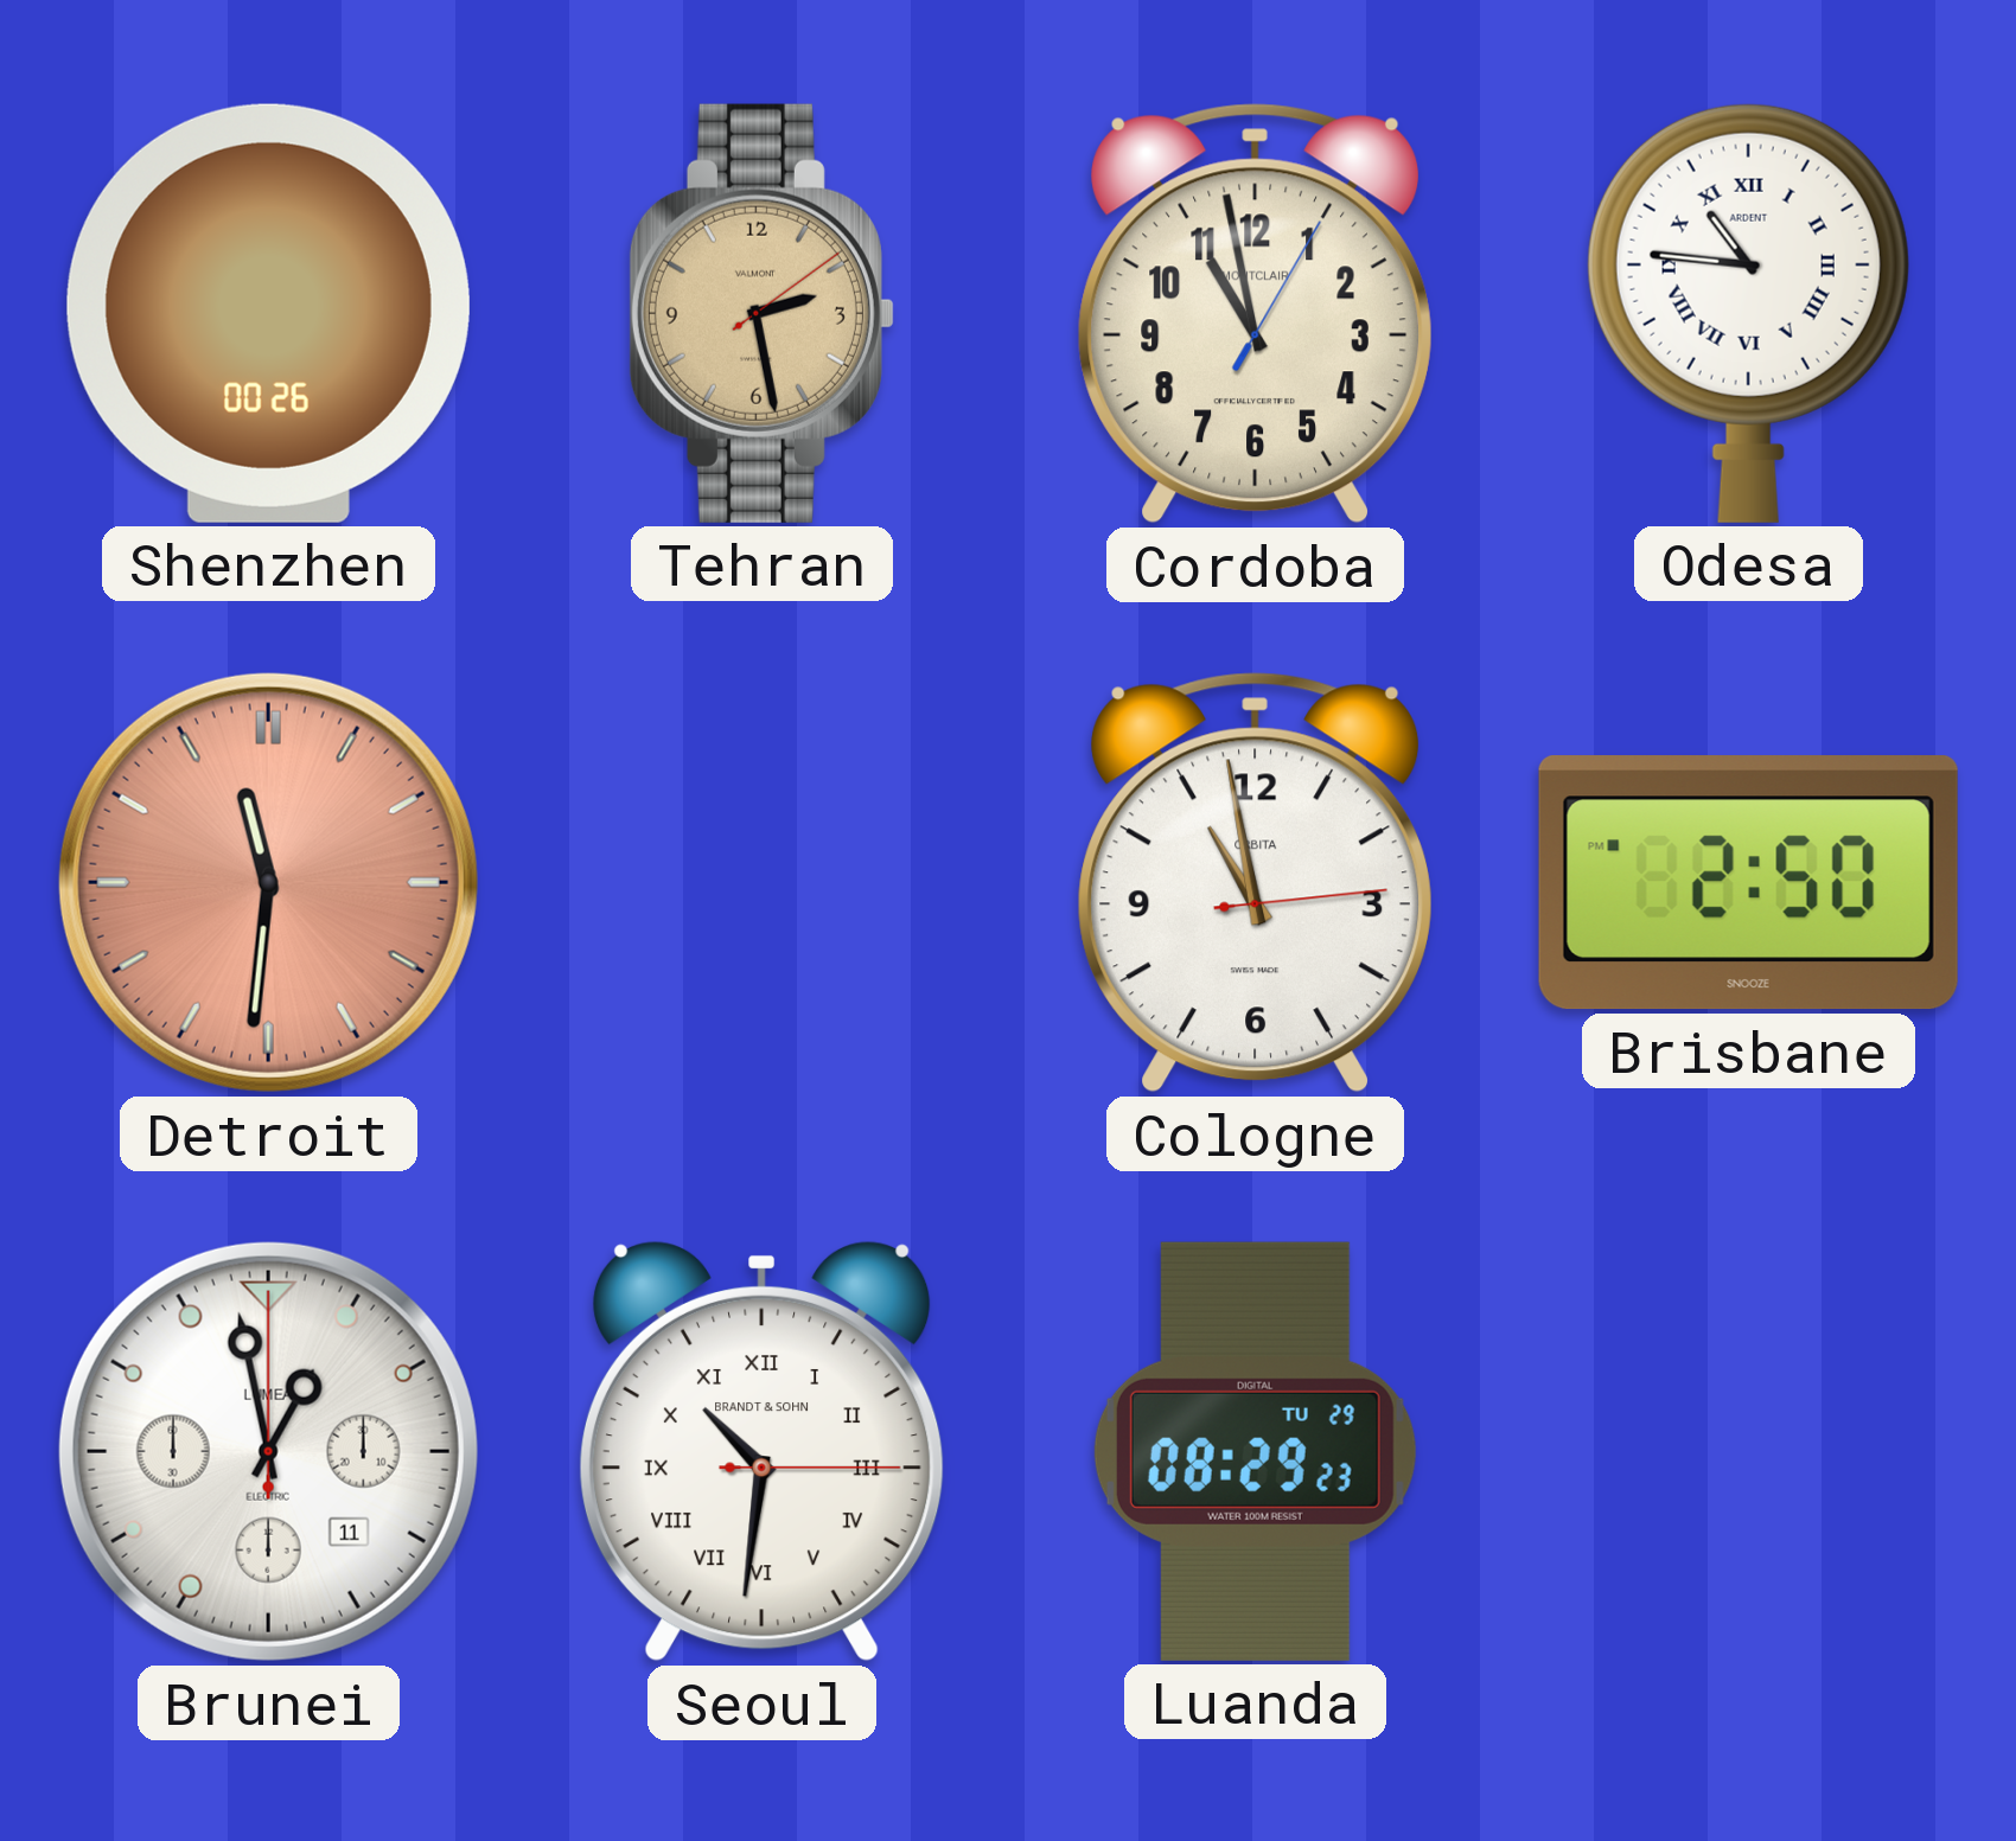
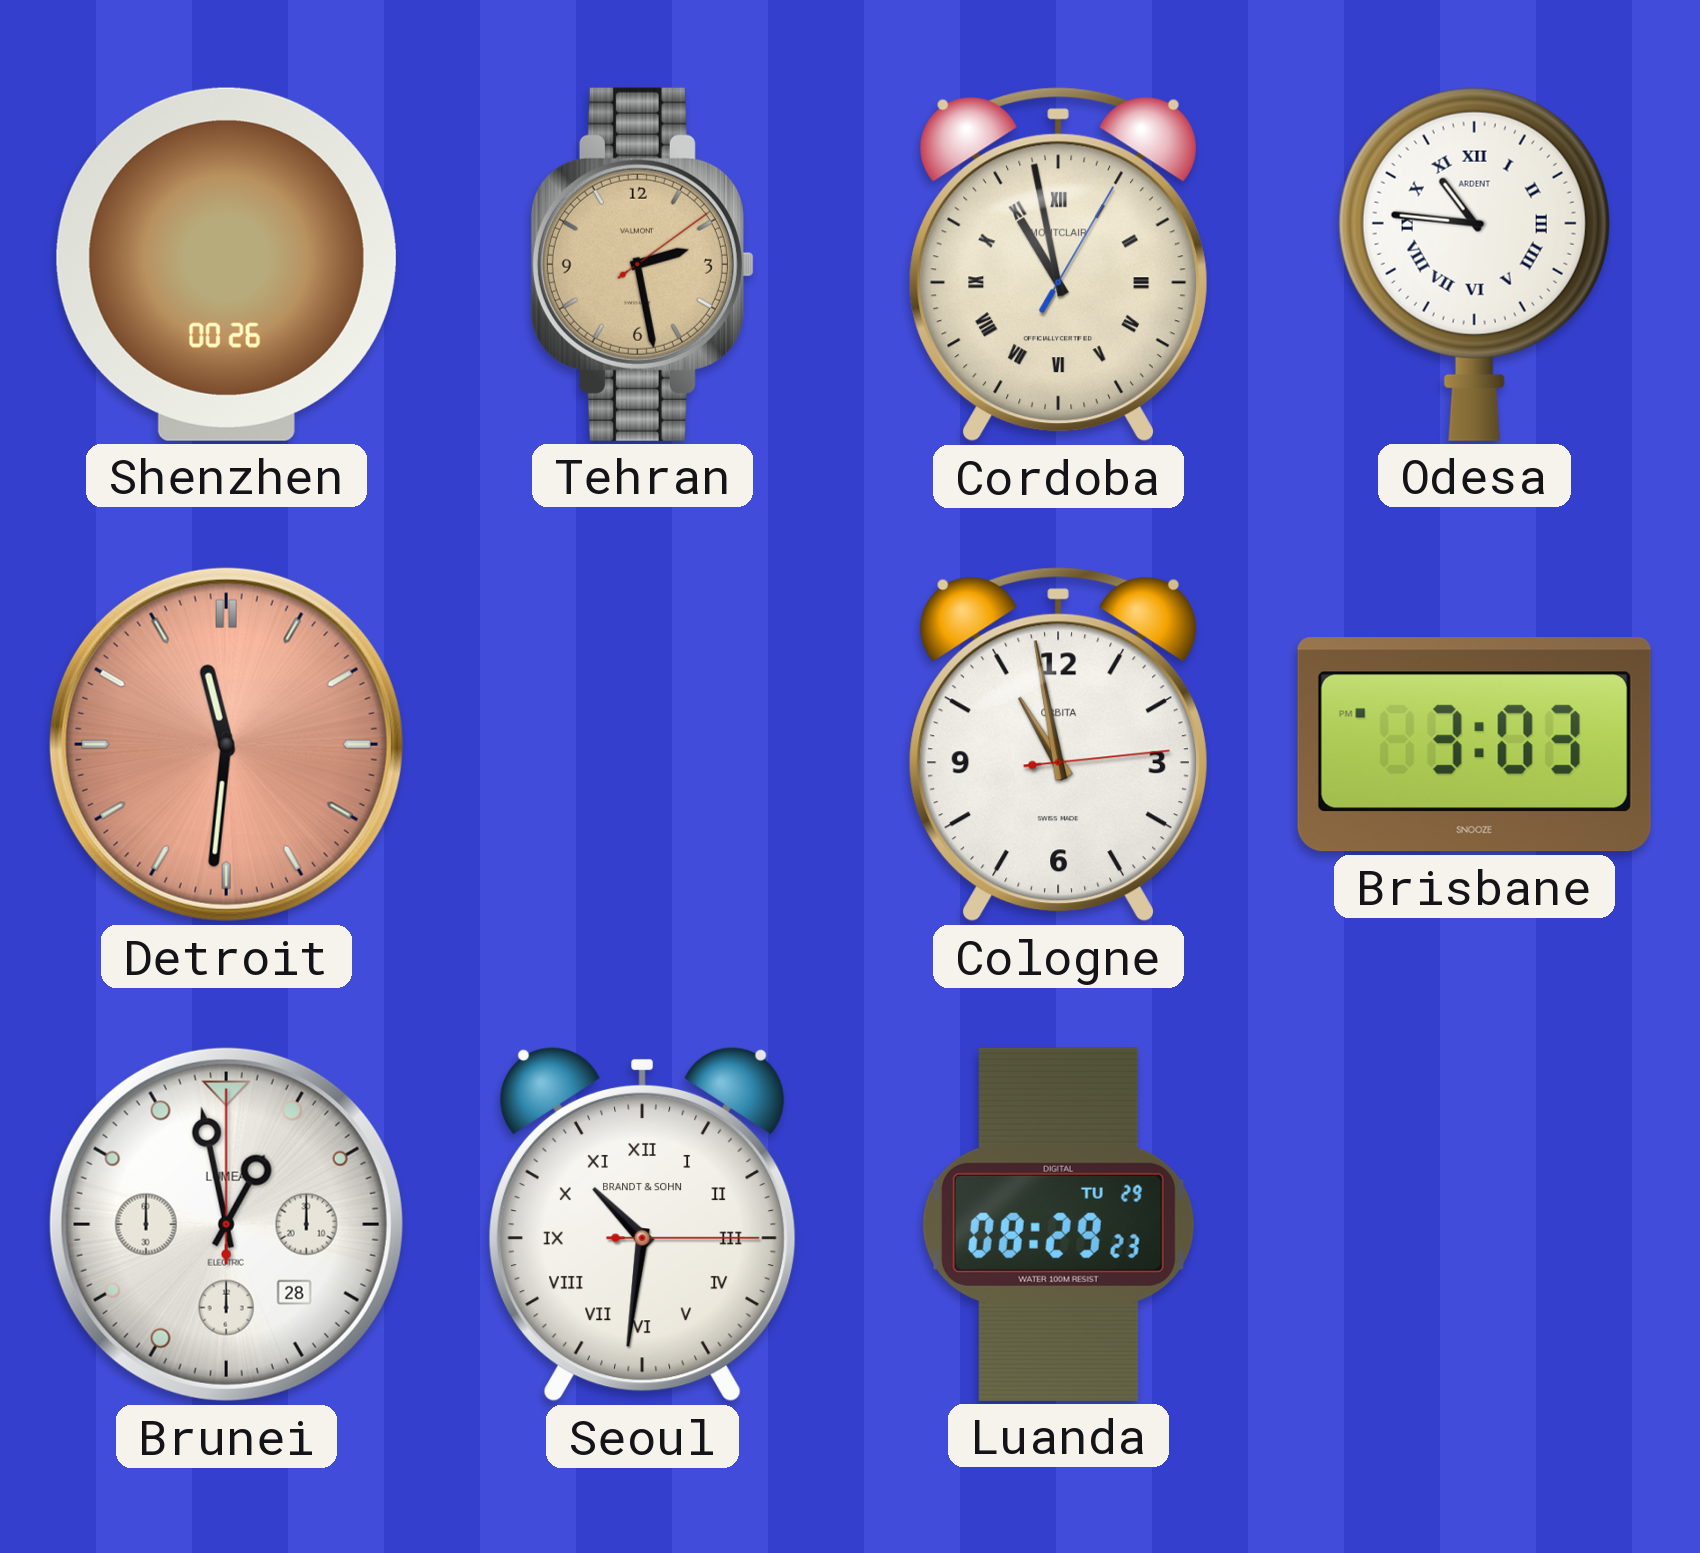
Cordoba numerals: Arabic -> Roman (1058, 265)
Brisbane: 2:50 -> 3:03 (1474, 745)
Brunei date: 11 -> 28 (226, 1224)
